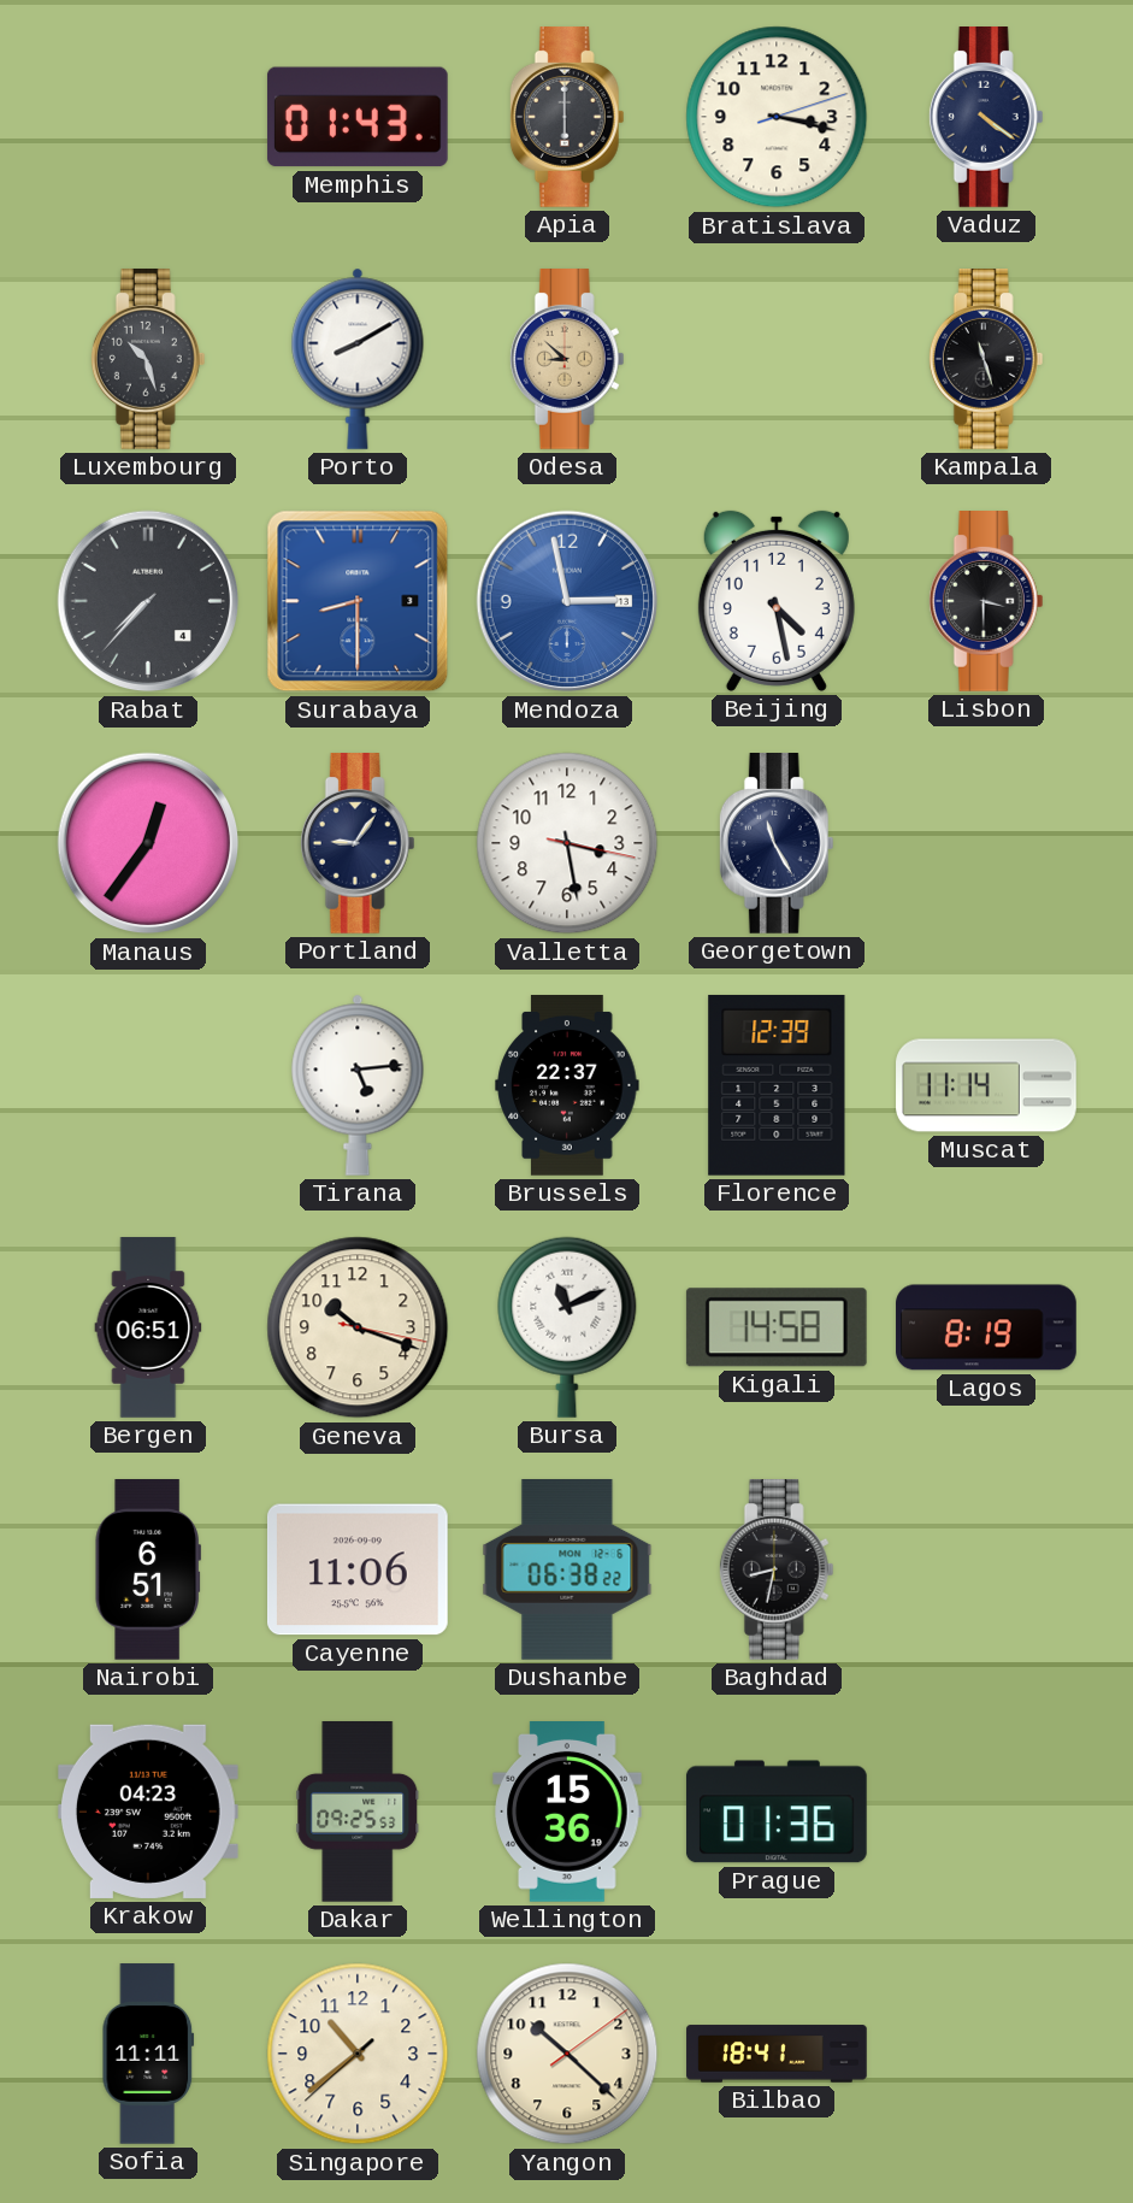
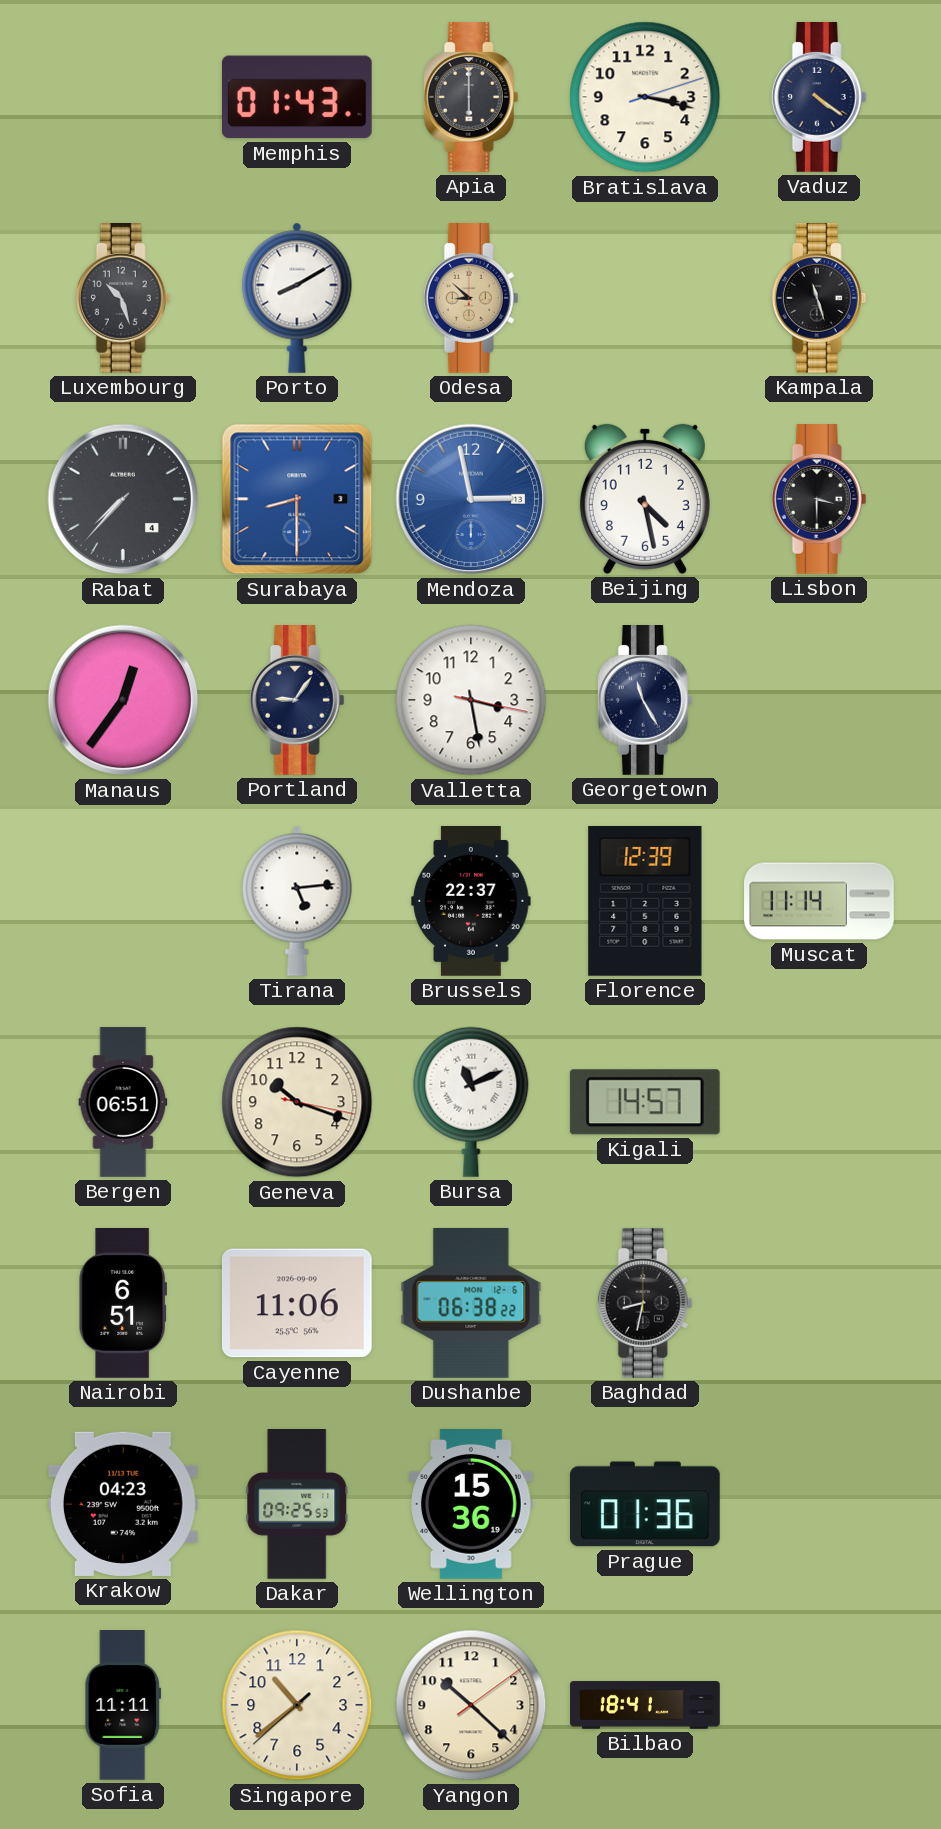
Kigali: 14:58 -> 14:57 (645, 1102)
Lagos: 8:19 -> none (986, 1327)
